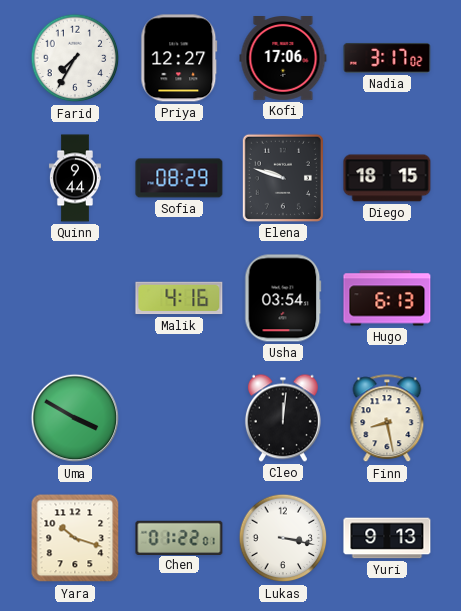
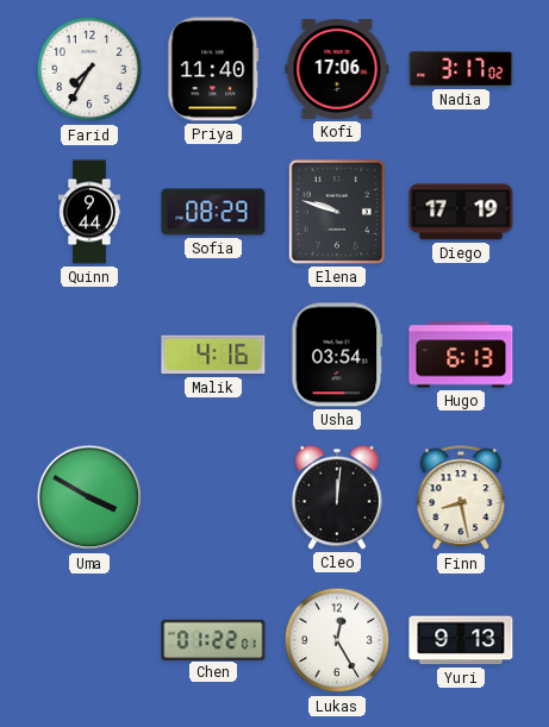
Priya: 12:27 -> 11:40 (213, 69)
Diego: 18:15 -> 17:19 (461, 212)
Yara: 10:18 -> none (75, 538)
Lukas: 3:17 -> 12:25 (337, 640)
